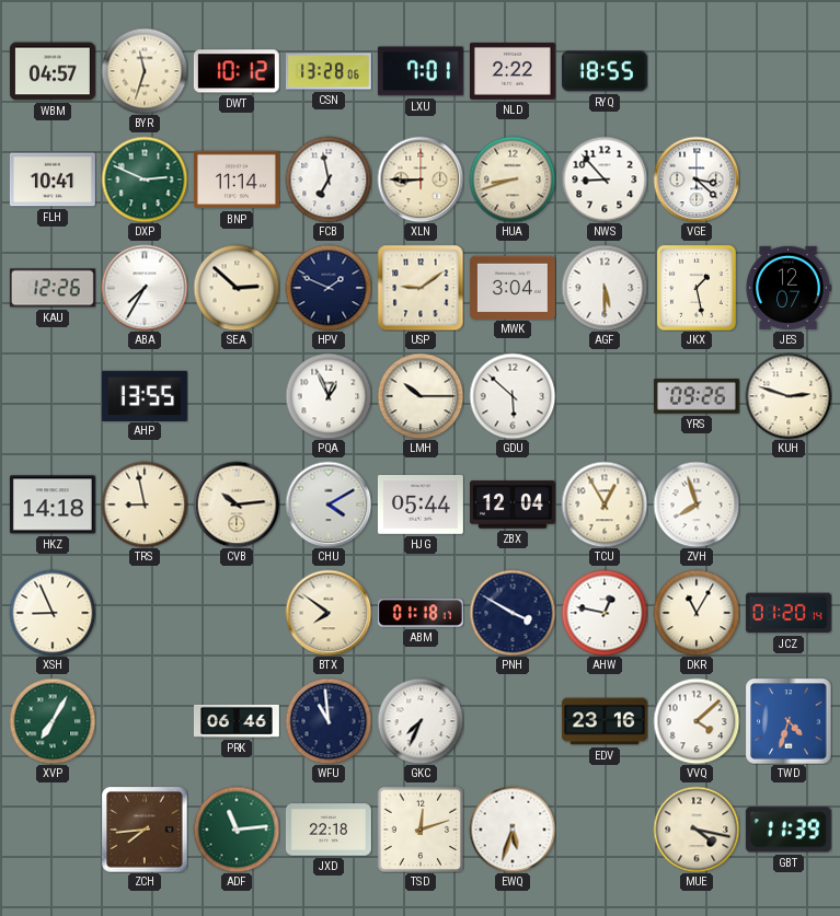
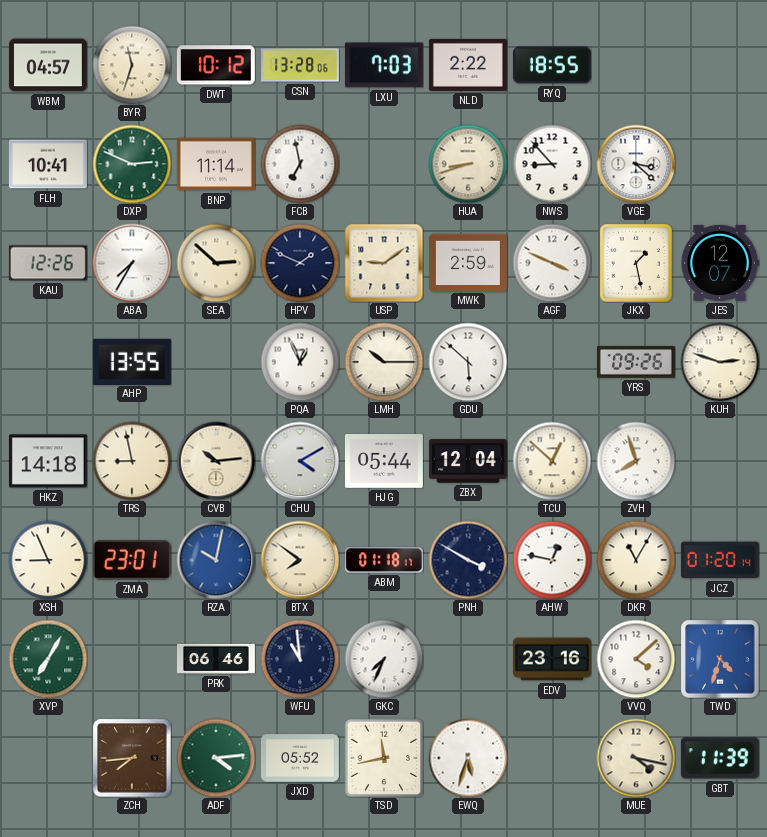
LXU: 7:01 -> 7:03 (384, 65)
XLN: 8:45 -> none (421, 179)
MWK: 3:04 -> 2:59 (468, 262)
AGF: 5:30 -> 3:49 (552, 263)
TCU: 12:55 -> 12:52 (552, 461)
ZMA: none -> 23:01 (132, 560)
RZA: none -> 10:02 (216, 560)
ADF: 11:14 -> 4:14 (216, 758)
JXD: 22:18 -> 05:52 (300, 758)
TSD: 12:12 -> 11:43 (384, 758)
